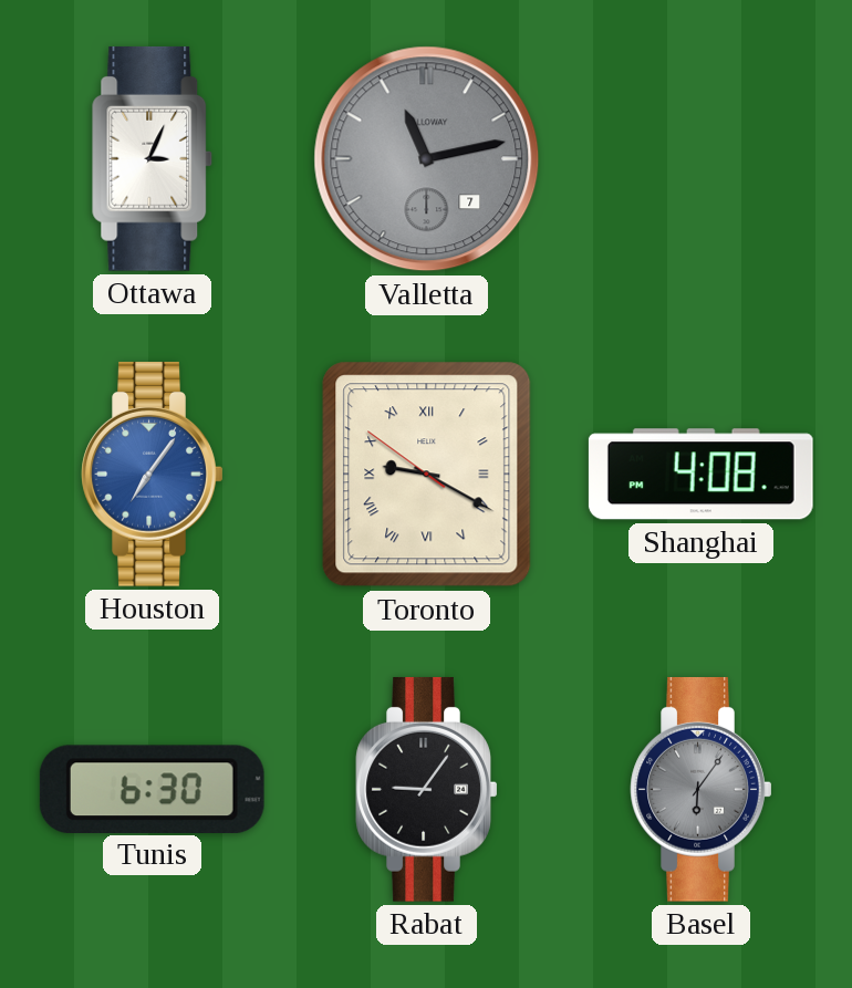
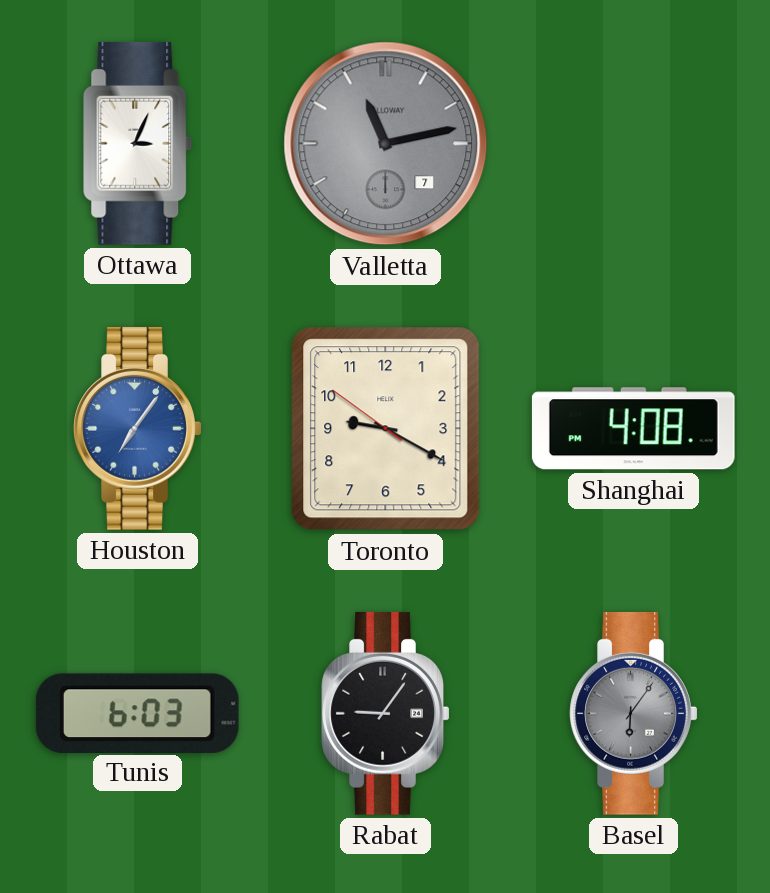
Toronto numerals: Roman -> Arabic (386, 429)
Tunis: 6:30 -> 6:03 (137, 713)
